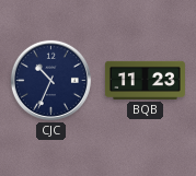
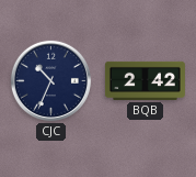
BQB: 11:23 -> 2:42 (145, 80)
